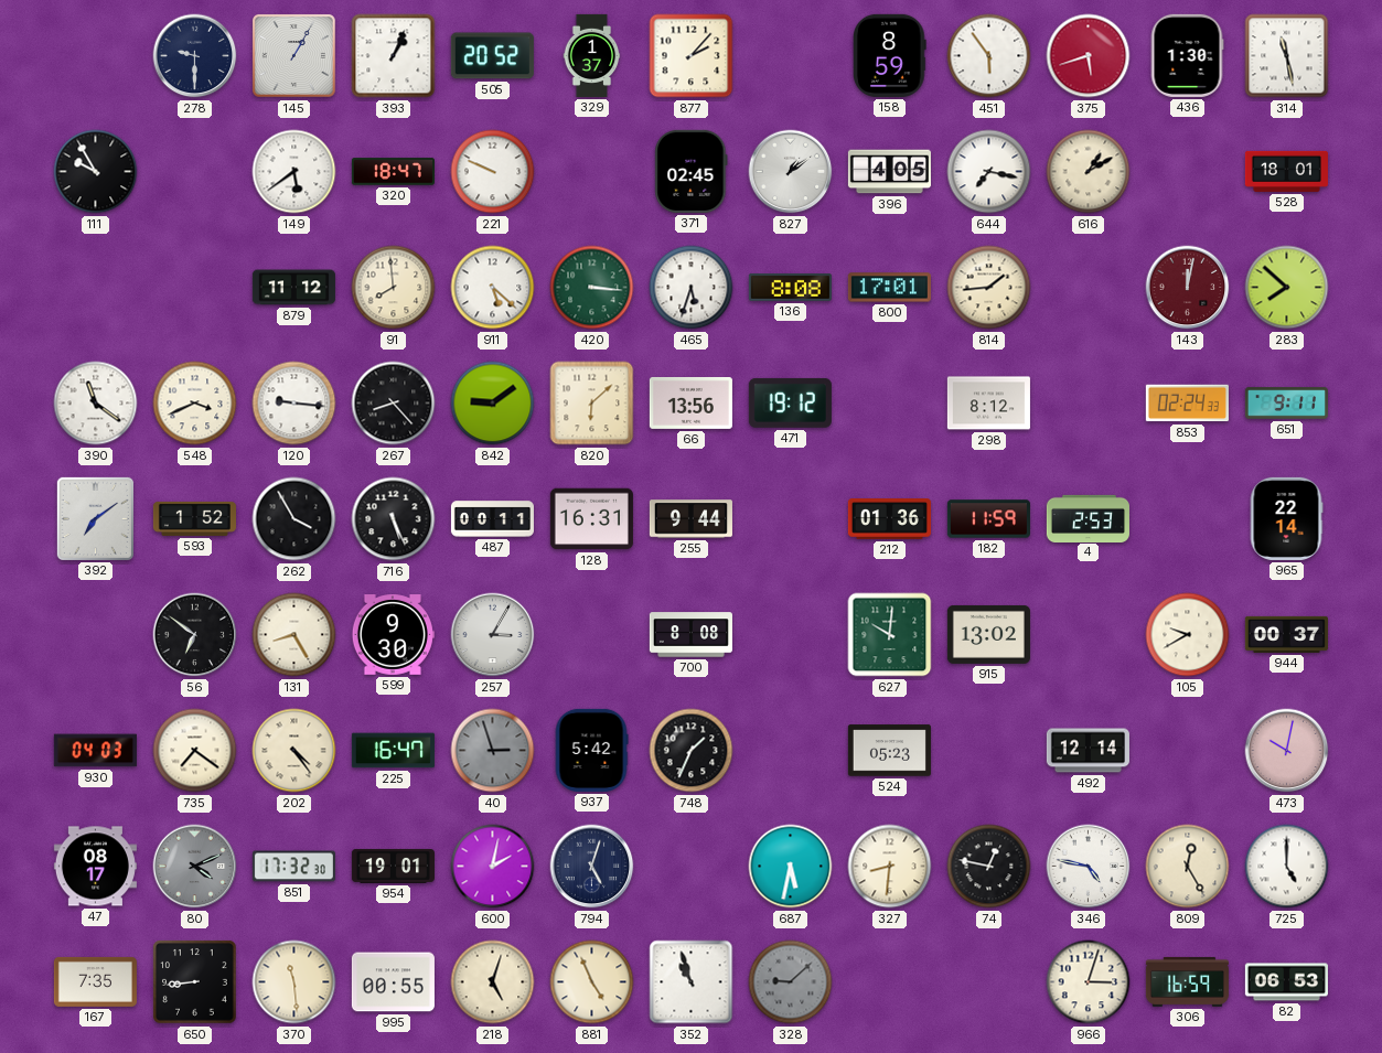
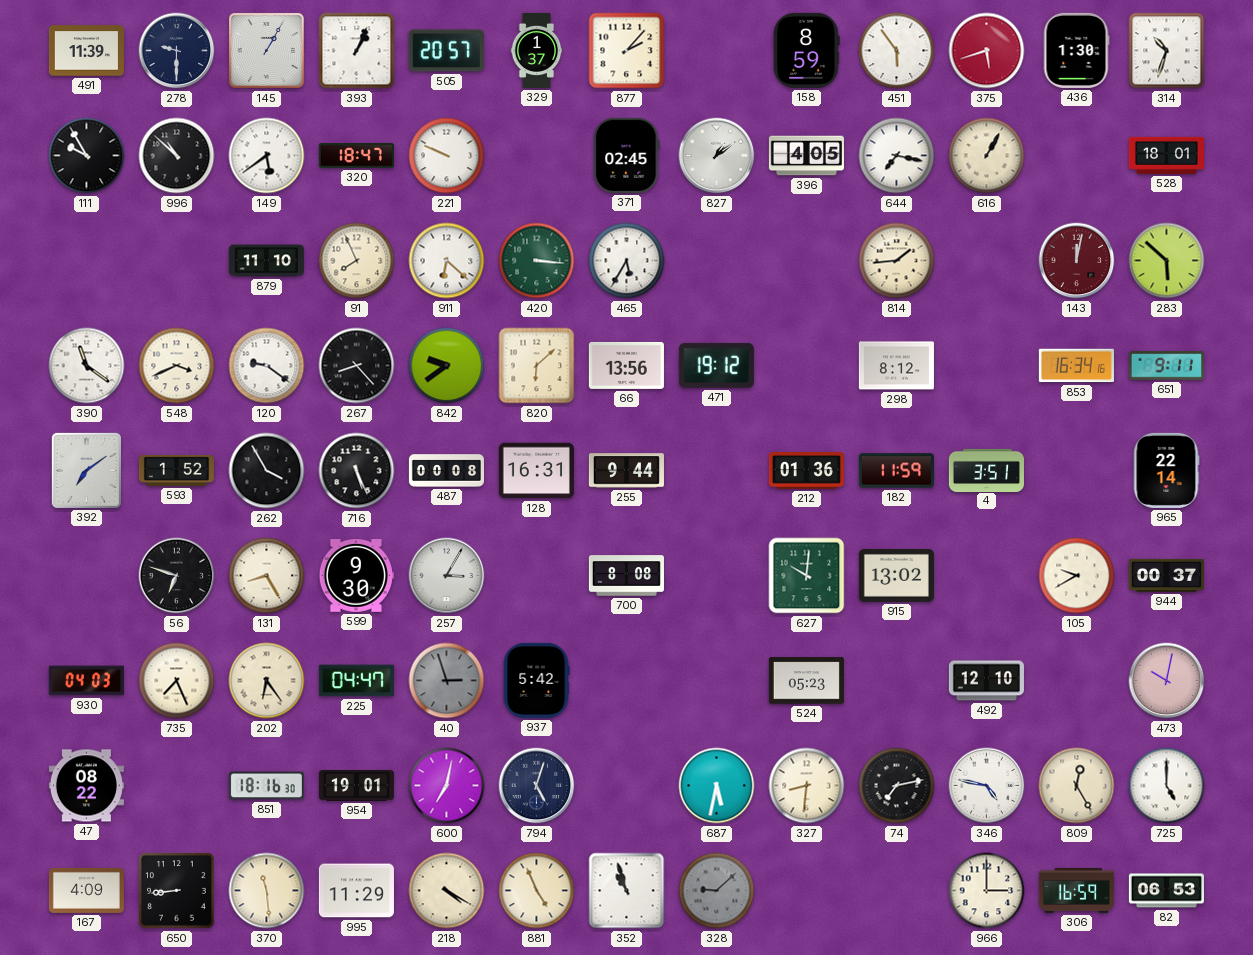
491: none -> 11:39 (86, 51)
505: 20:52 -> 20:57 (446, 51)
314: 11:28 -> 10:33 (1167, 51)
996: none -> 10:52 (177, 156)
616: 1:10 -> 1:05 (987, 156)
879: 11:12 -> 11:10 (266, 261)
91: 7:59 -> 7:56 (357, 261)
911: 5:22 -> 6:22 (447, 261)
465: 5:33 -> 5:35 (627, 261)
136: 8:08 -> none (790, 288)
800: 17:01 -> none (889, 288)
283: 7:52 -> 5:52 (1167, 261)
120: 9:16 -> 9:21 (267, 366)
842: 9:09 -> 9:39 (447, 366)
853: 02:24 -> 16:34 (1076, 366)
487: 00:11 -> 00:08 (446, 471)
4: 2:53 -> 3:51 (986, 470)
56: 6:51 -> 6:48 (177, 576)
735: 7:21 -> 7:26 (177, 681)
202: 4:24 -> 6:24 (267, 681)
225: 16:47 -> 04:47 (356, 681)
748: 1:34 -> none (692, 751)
492: 12:14 -> 12:10 (986, 681)
47: 08:17 -> 08:22 (86, 786)
80: 4:11 -> none (195, 867)
851: 17:32 -> 18:16 (266, 786)
600: 2:02 -> 7:02 (447, 786)
74: 12:47 -> 7:13 (897, 786)
167: 7:35 -> 4:09 (86, 890)
995: 00:55 -> 11:29 (356, 891)
218: 5:03 -> 4:20 (447, 891)
966: 3:03 -> 3:00 (987, 891)
